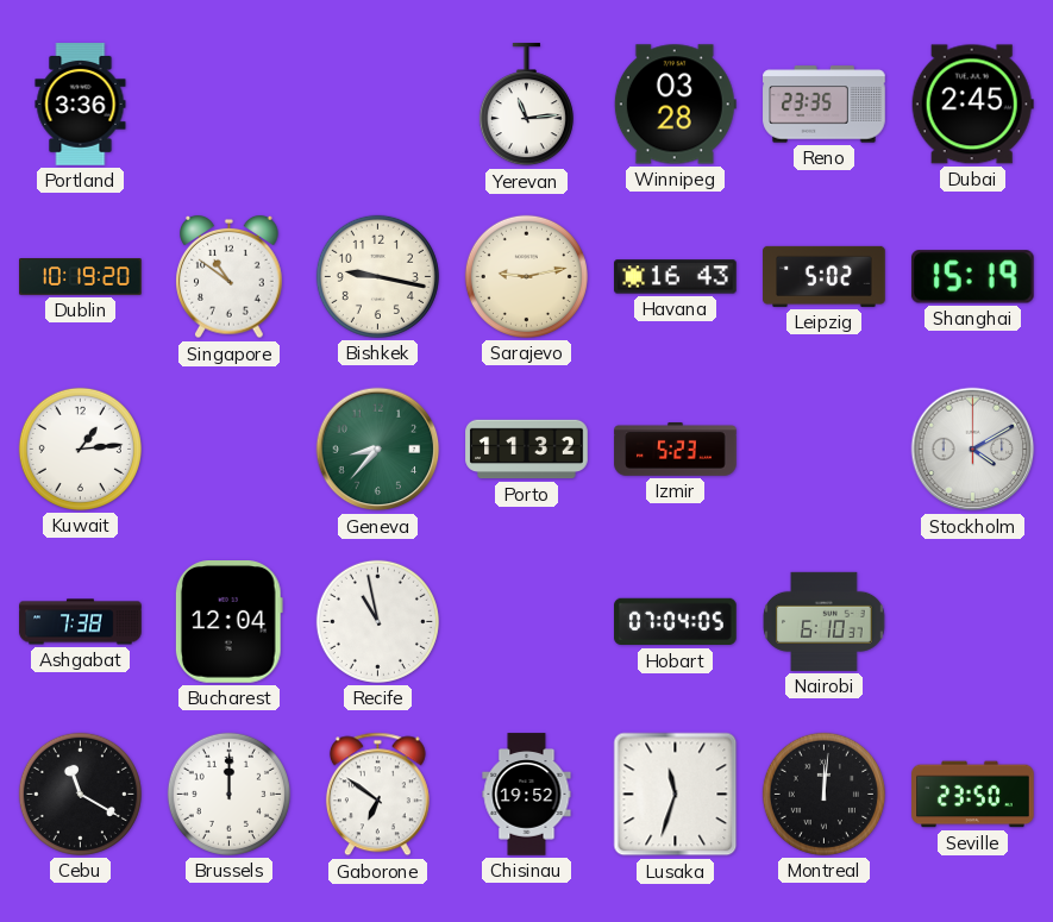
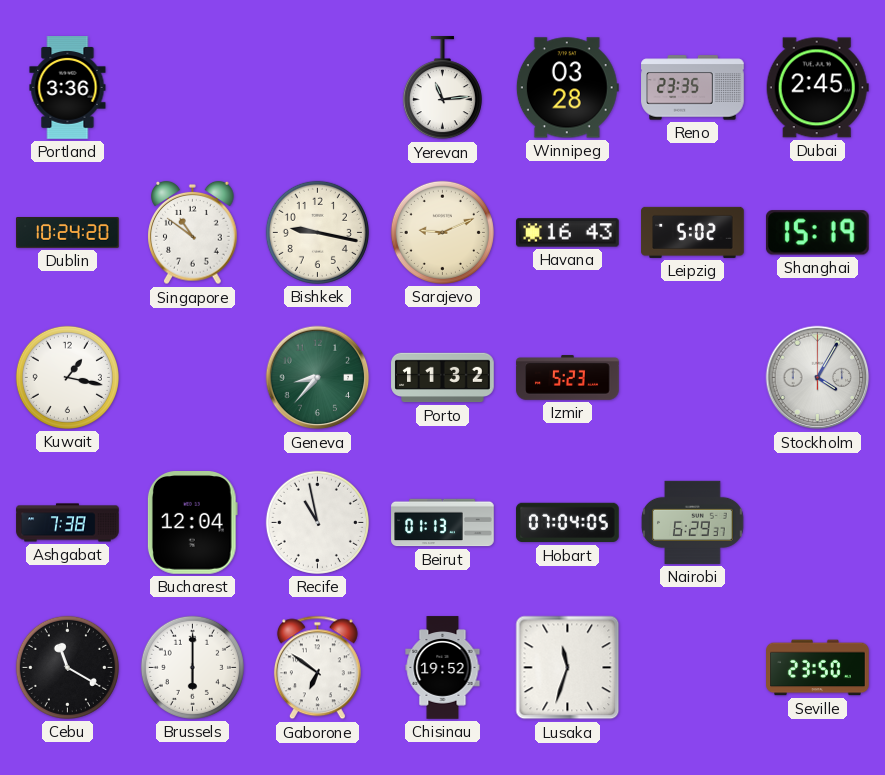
Dublin: 10:19 -> 10:24 (68, 233)
Sarajevo: 9:13 -> 9:11 (442, 232)
Kuwait: 1:14 -> 1:17 (67, 377)
Stockholm: 4:10 -> 4:05 (818, 378)
Beirut: none -> 01:13 (443, 523)
Nairobi: 6:10 -> 6:29 (693, 522)
Brussels: 12:00 -> 6:00 (192, 667)
Montreal: 12:01 -> none (823, 794)
